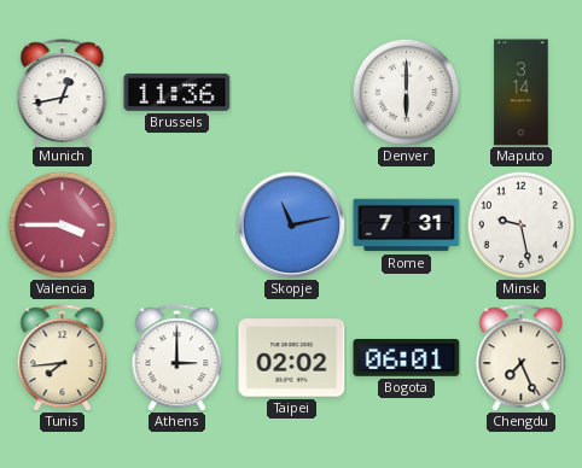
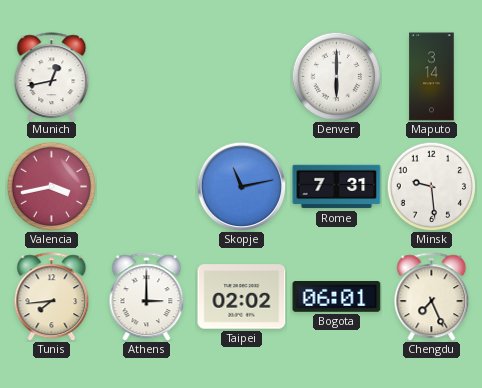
Brussels: 11:36 -> none (177, 92)
Valencia: 3:45 -> 3:43 (51, 186)
Minsk: 9:28 -> 9:29 (431, 186)
